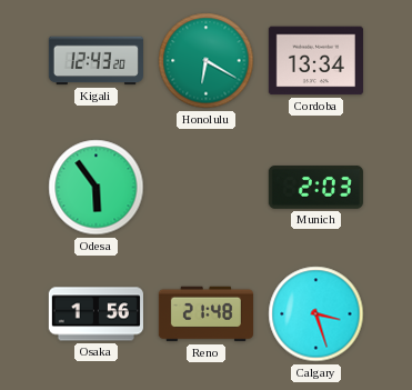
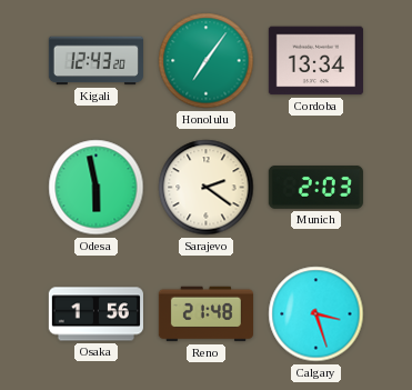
Honolulu: 6:20 -> 7:06 (207, 61)
Odesa: 5:54 -> 5:58 (97, 188)
Sarajevo: none -> 2:21 (207, 188)
